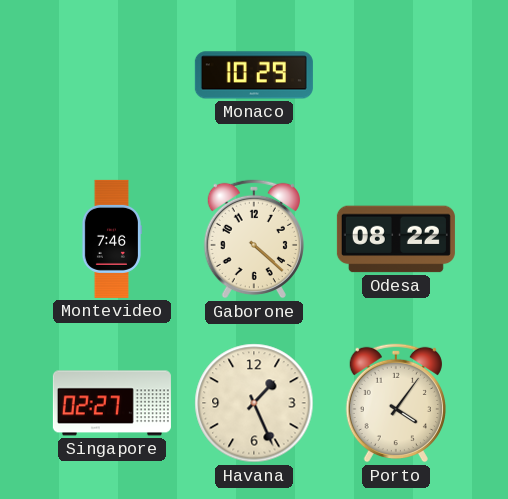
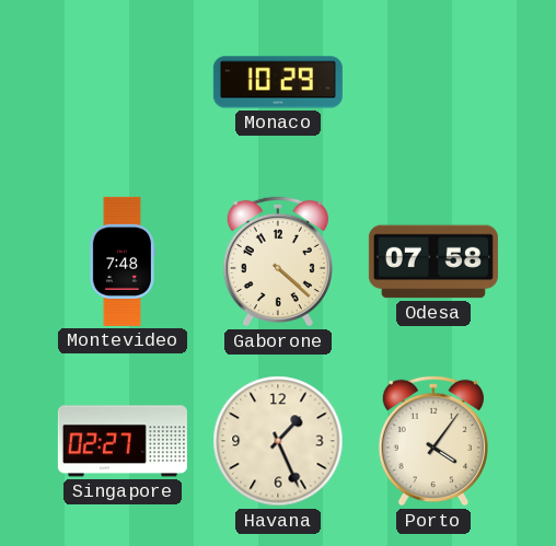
Montevideo: 7:46 -> 7:48 (121, 262)
Odesa: 08:22 -> 07:58 (433, 262)
